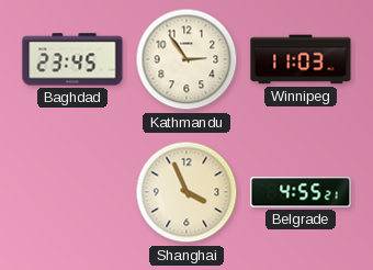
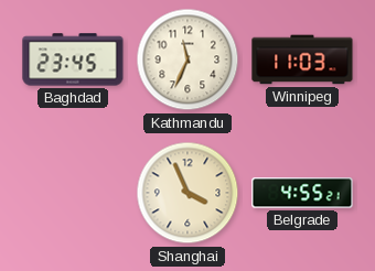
Kathmandu: 2:54 -> 11:34 (187, 59)
